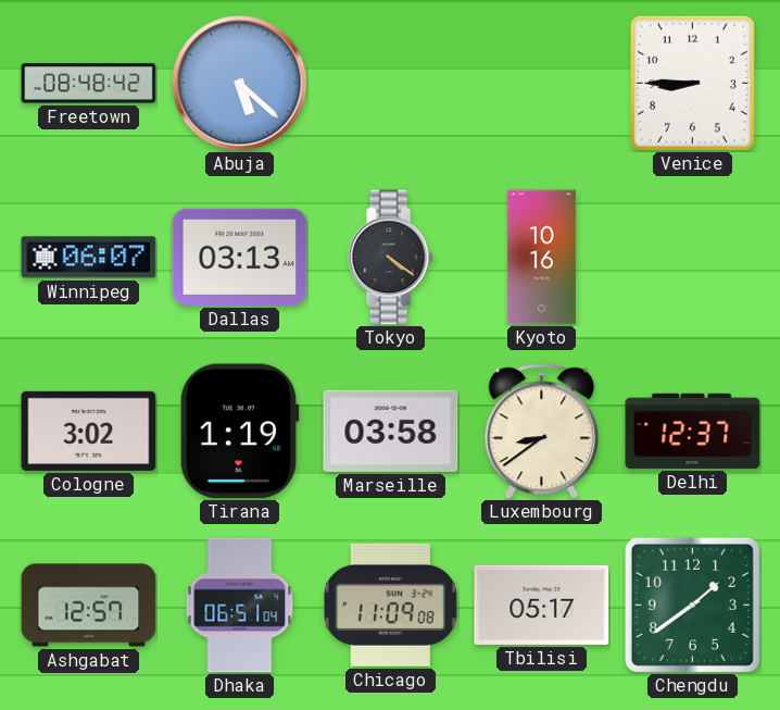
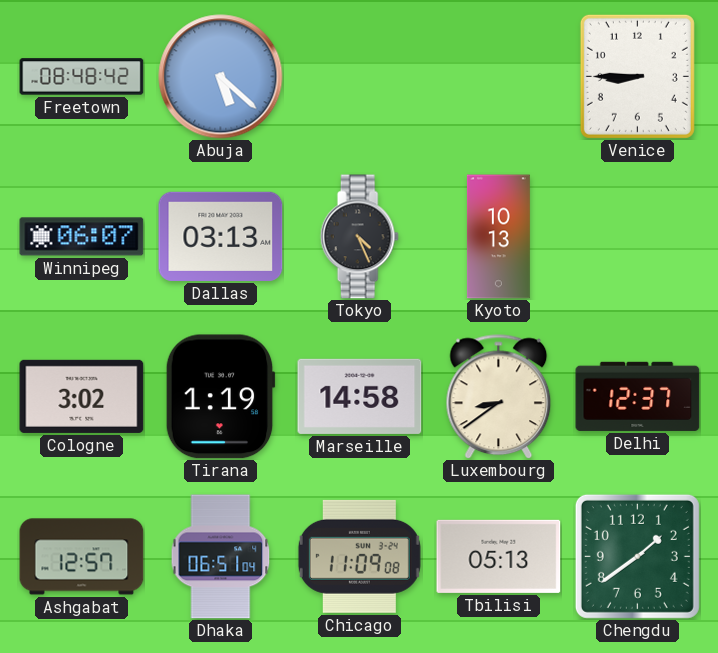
Tokyo: 4:21 -> 4:26 (359, 237)
Kyoto: 10:16 -> 10:13 (498, 237)
Marseille: 03:58 -> 14:58 (360, 396)
Tbilisi: 05:17 -> 05:13 (499, 556)
